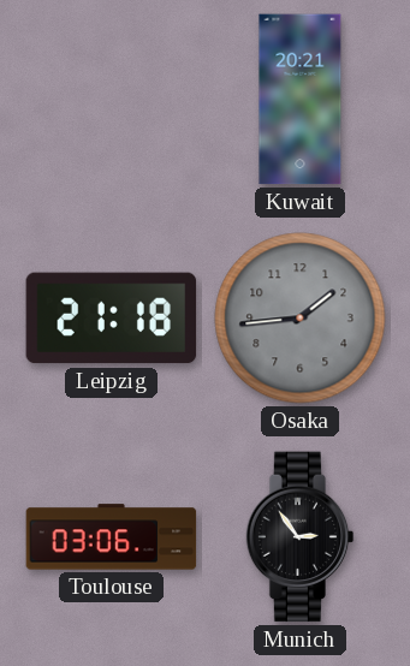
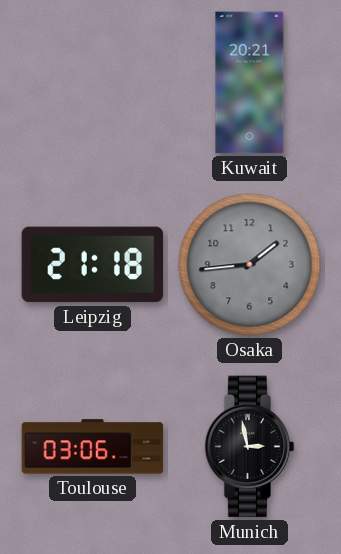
Munich: 2:54 -> 2:58 (250, 447)
